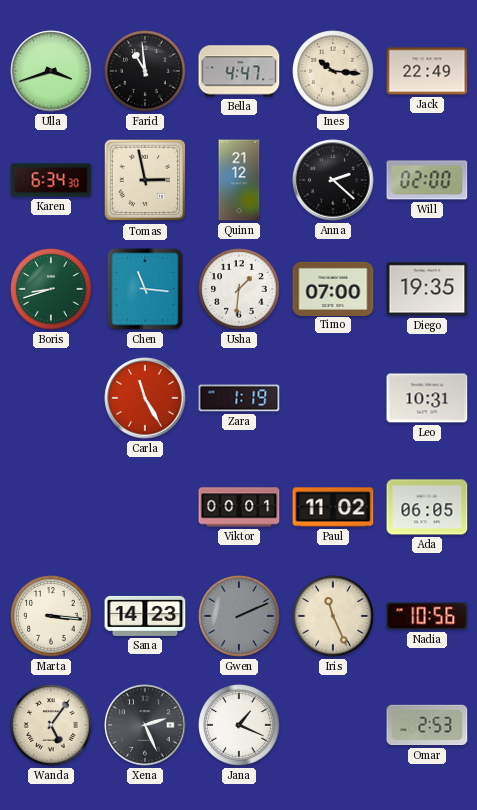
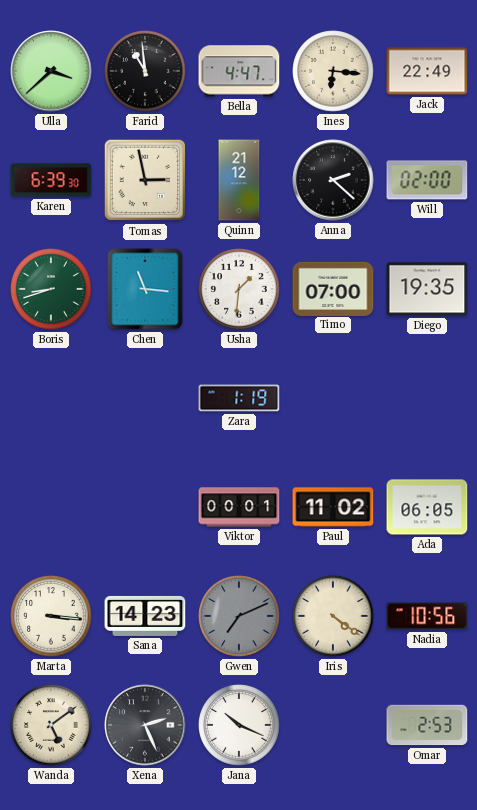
Ulla: 3:42 -> 3:38 (51, 71)
Ines: 10:16 -> 6:16 (333, 71)
Karen: 6:34 -> 6:39 (51, 180)
Carla: 11:25 -> none (145, 398)
Leo: 10:31 -> none (427, 398)
Gwen: 2:11 -> 7:11 (239, 616)
Iris: 11:26 -> 4:21 (333, 616)
Wanda: 5:06 -> 5:09 (51, 725)
Jana: 1:19 -> 10:19 (239, 725)
